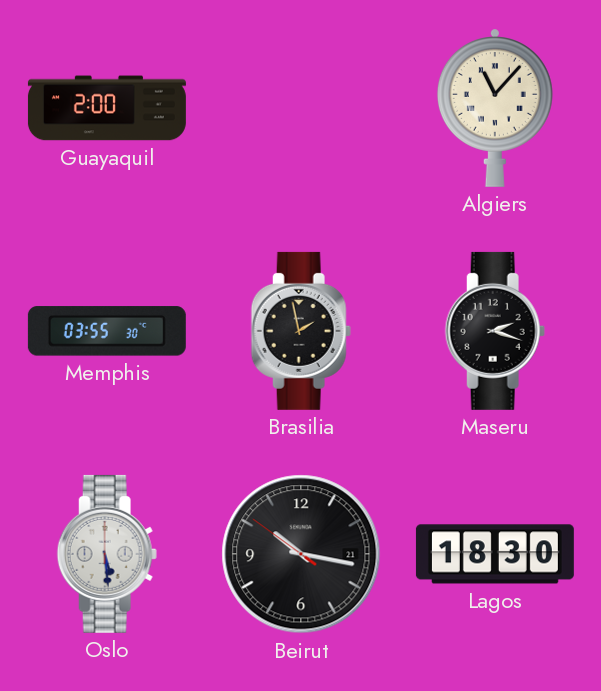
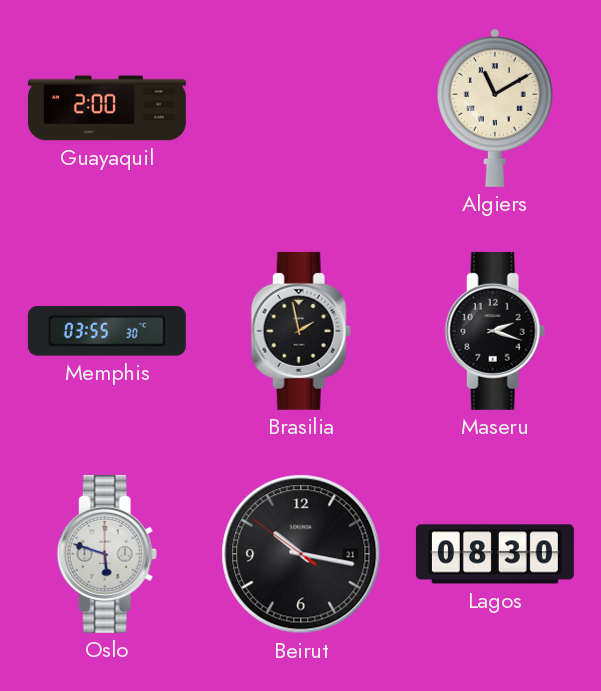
Algiers: 11:07 -> 11:10 (495, 108)
Oslo: 5:29 -> 5:48 (107, 554)
Lagos: 18:30 -> 08:30 (495, 554)
